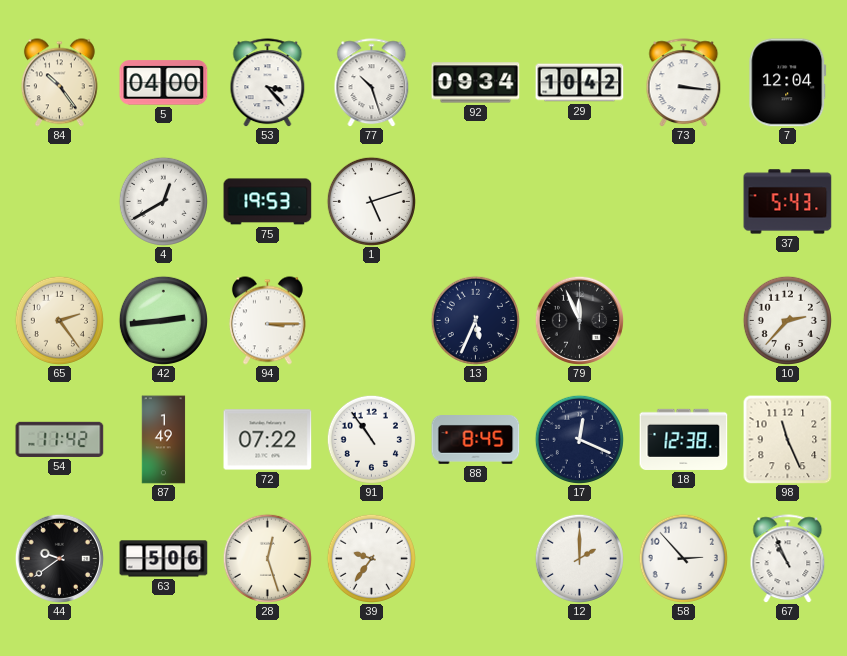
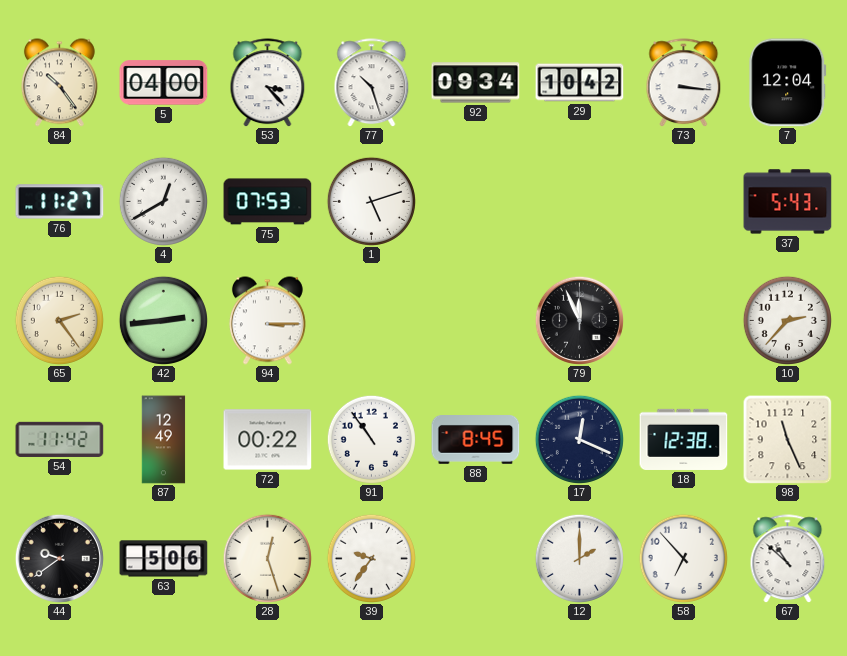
76: none -> 11:27 (60, 202)
75: 19:53 -> 07:53 (268, 202)
13: 5:34 -> none (475, 320)
87: 1:49 -> 12:49 (164, 440)
72: 07:22 -> 00:22 (268, 440)
58: 2:53 -> 6:53 (683, 558)
67: 10:56 -> 10:52 (788, 559)
